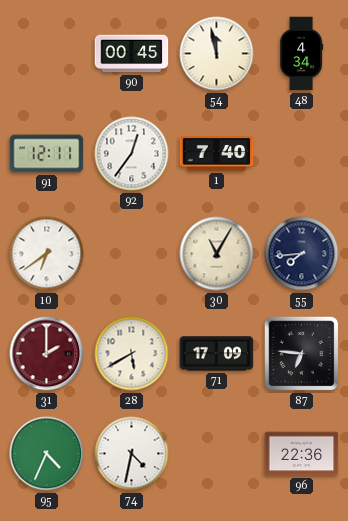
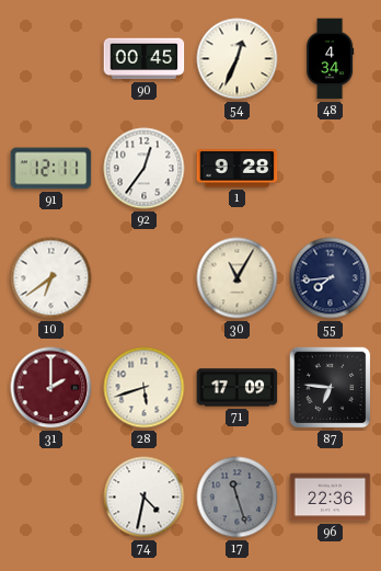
54: 11:58 -> 12:34 (238, 59)
1: 7:40 -> 9:28 (238, 169)
28: 5:40 -> 5:42 (145, 388)
95: 4:34 -> none (47, 454)
17: none -> 11:27 (238, 498)
